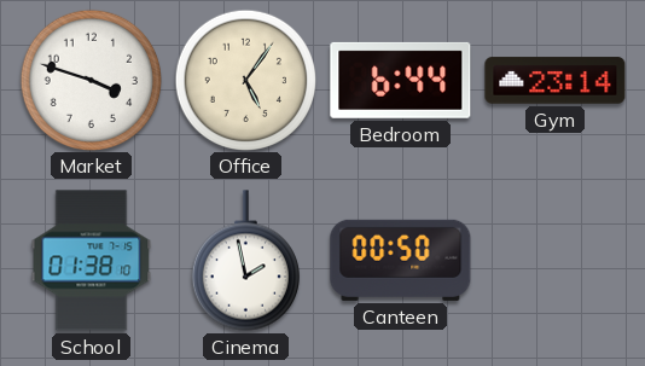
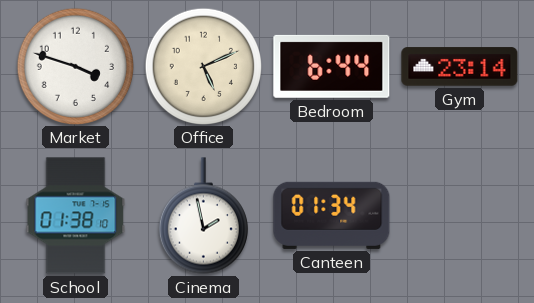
Office: 5:06 -> 5:11 (203, 66)
Canteen: 00:50 -> 01:34 (332, 215)
